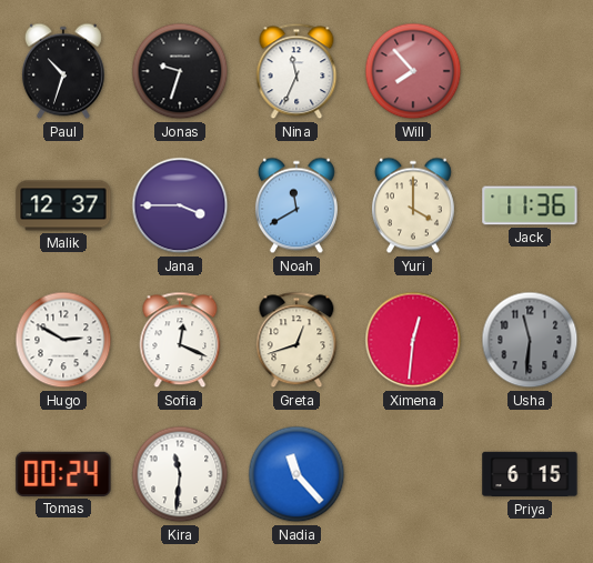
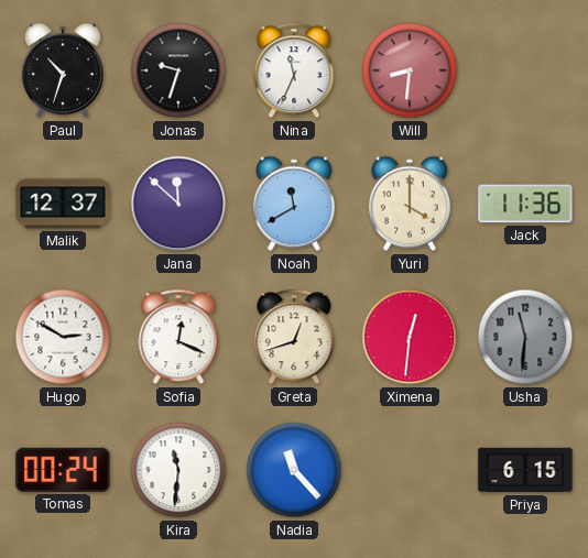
Will: 7:53 -> 8:31 (410, 70)
Jana: 3:45 -> 11:52 (178, 204)
